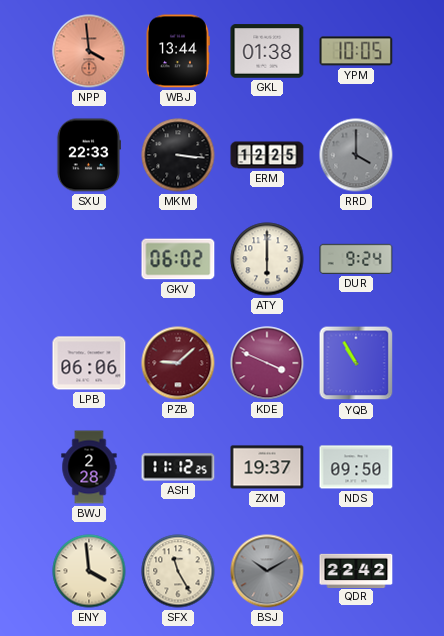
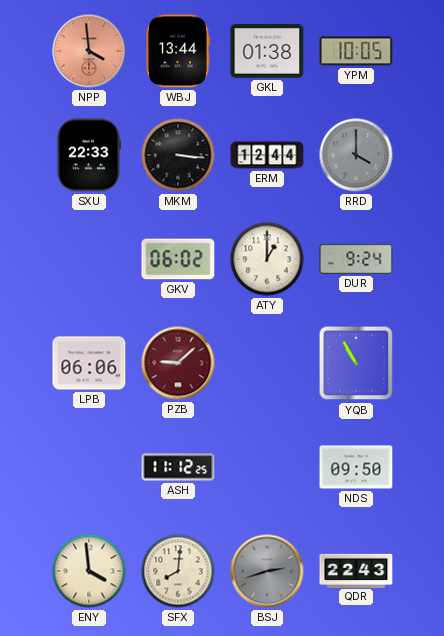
ERM: 12:25 -> 12:44 (267, 155)
ATY: 6:00 -> 1:00 (267, 259)
KDE: 3:49 -> none (267, 363)
BWJ: 2:28 -> none (89, 467)
ZXM: 19:37 -> none (267, 467)
SFX: 11:25 -> 8:01 (178, 571)
BSJ: 10:10 -> 2:42 (267, 571)
QDR: 22:42 -> 22:43 (356, 570)
